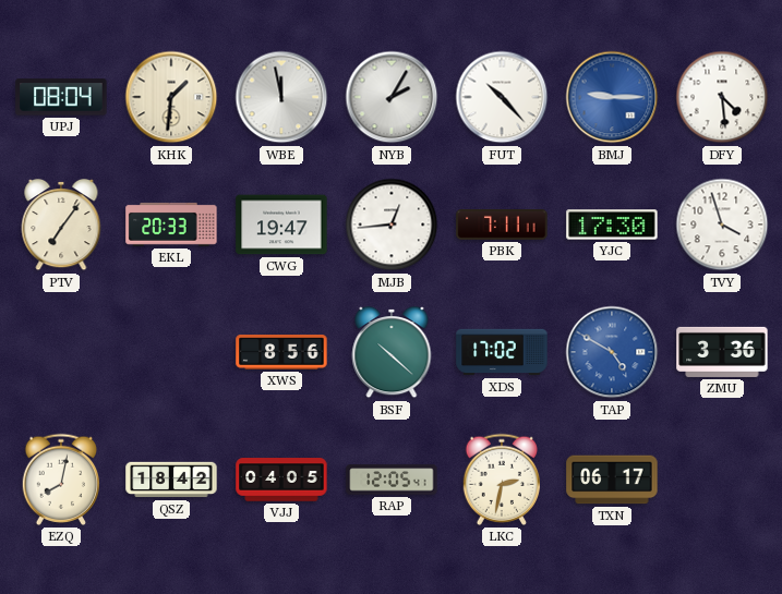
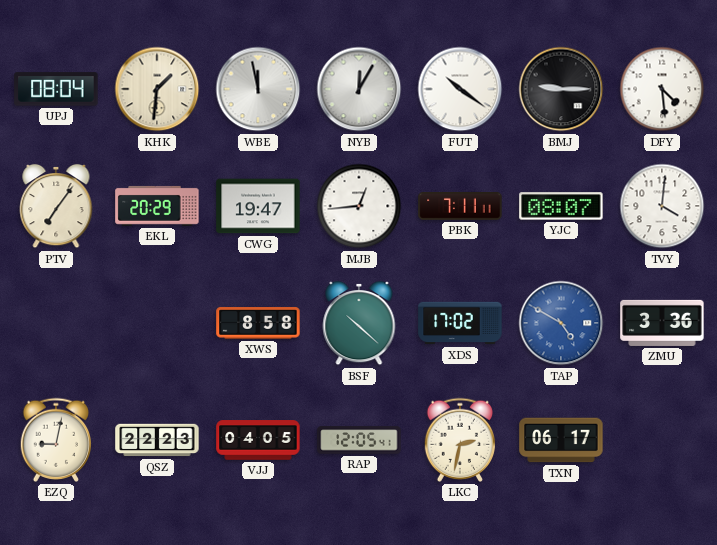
NYB: 2:05 -> 12:05 (359, 89)
FUT: 10:23 -> 10:21 (460, 89)
BMJ dial: blue -> black (561, 89)
EKL: 20:33 -> 20:29 (157, 206)
YJC: 17:30 -> 08:07 (561, 206)
TVY: 3:57 -> 4:01 (662, 206)
XWS: 8:56 -> 8:58 (258, 323)
EZQ: 8:02 -> 9:02 (56, 440)
QSZ: 18:42 -> 22:23 (157, 440)
